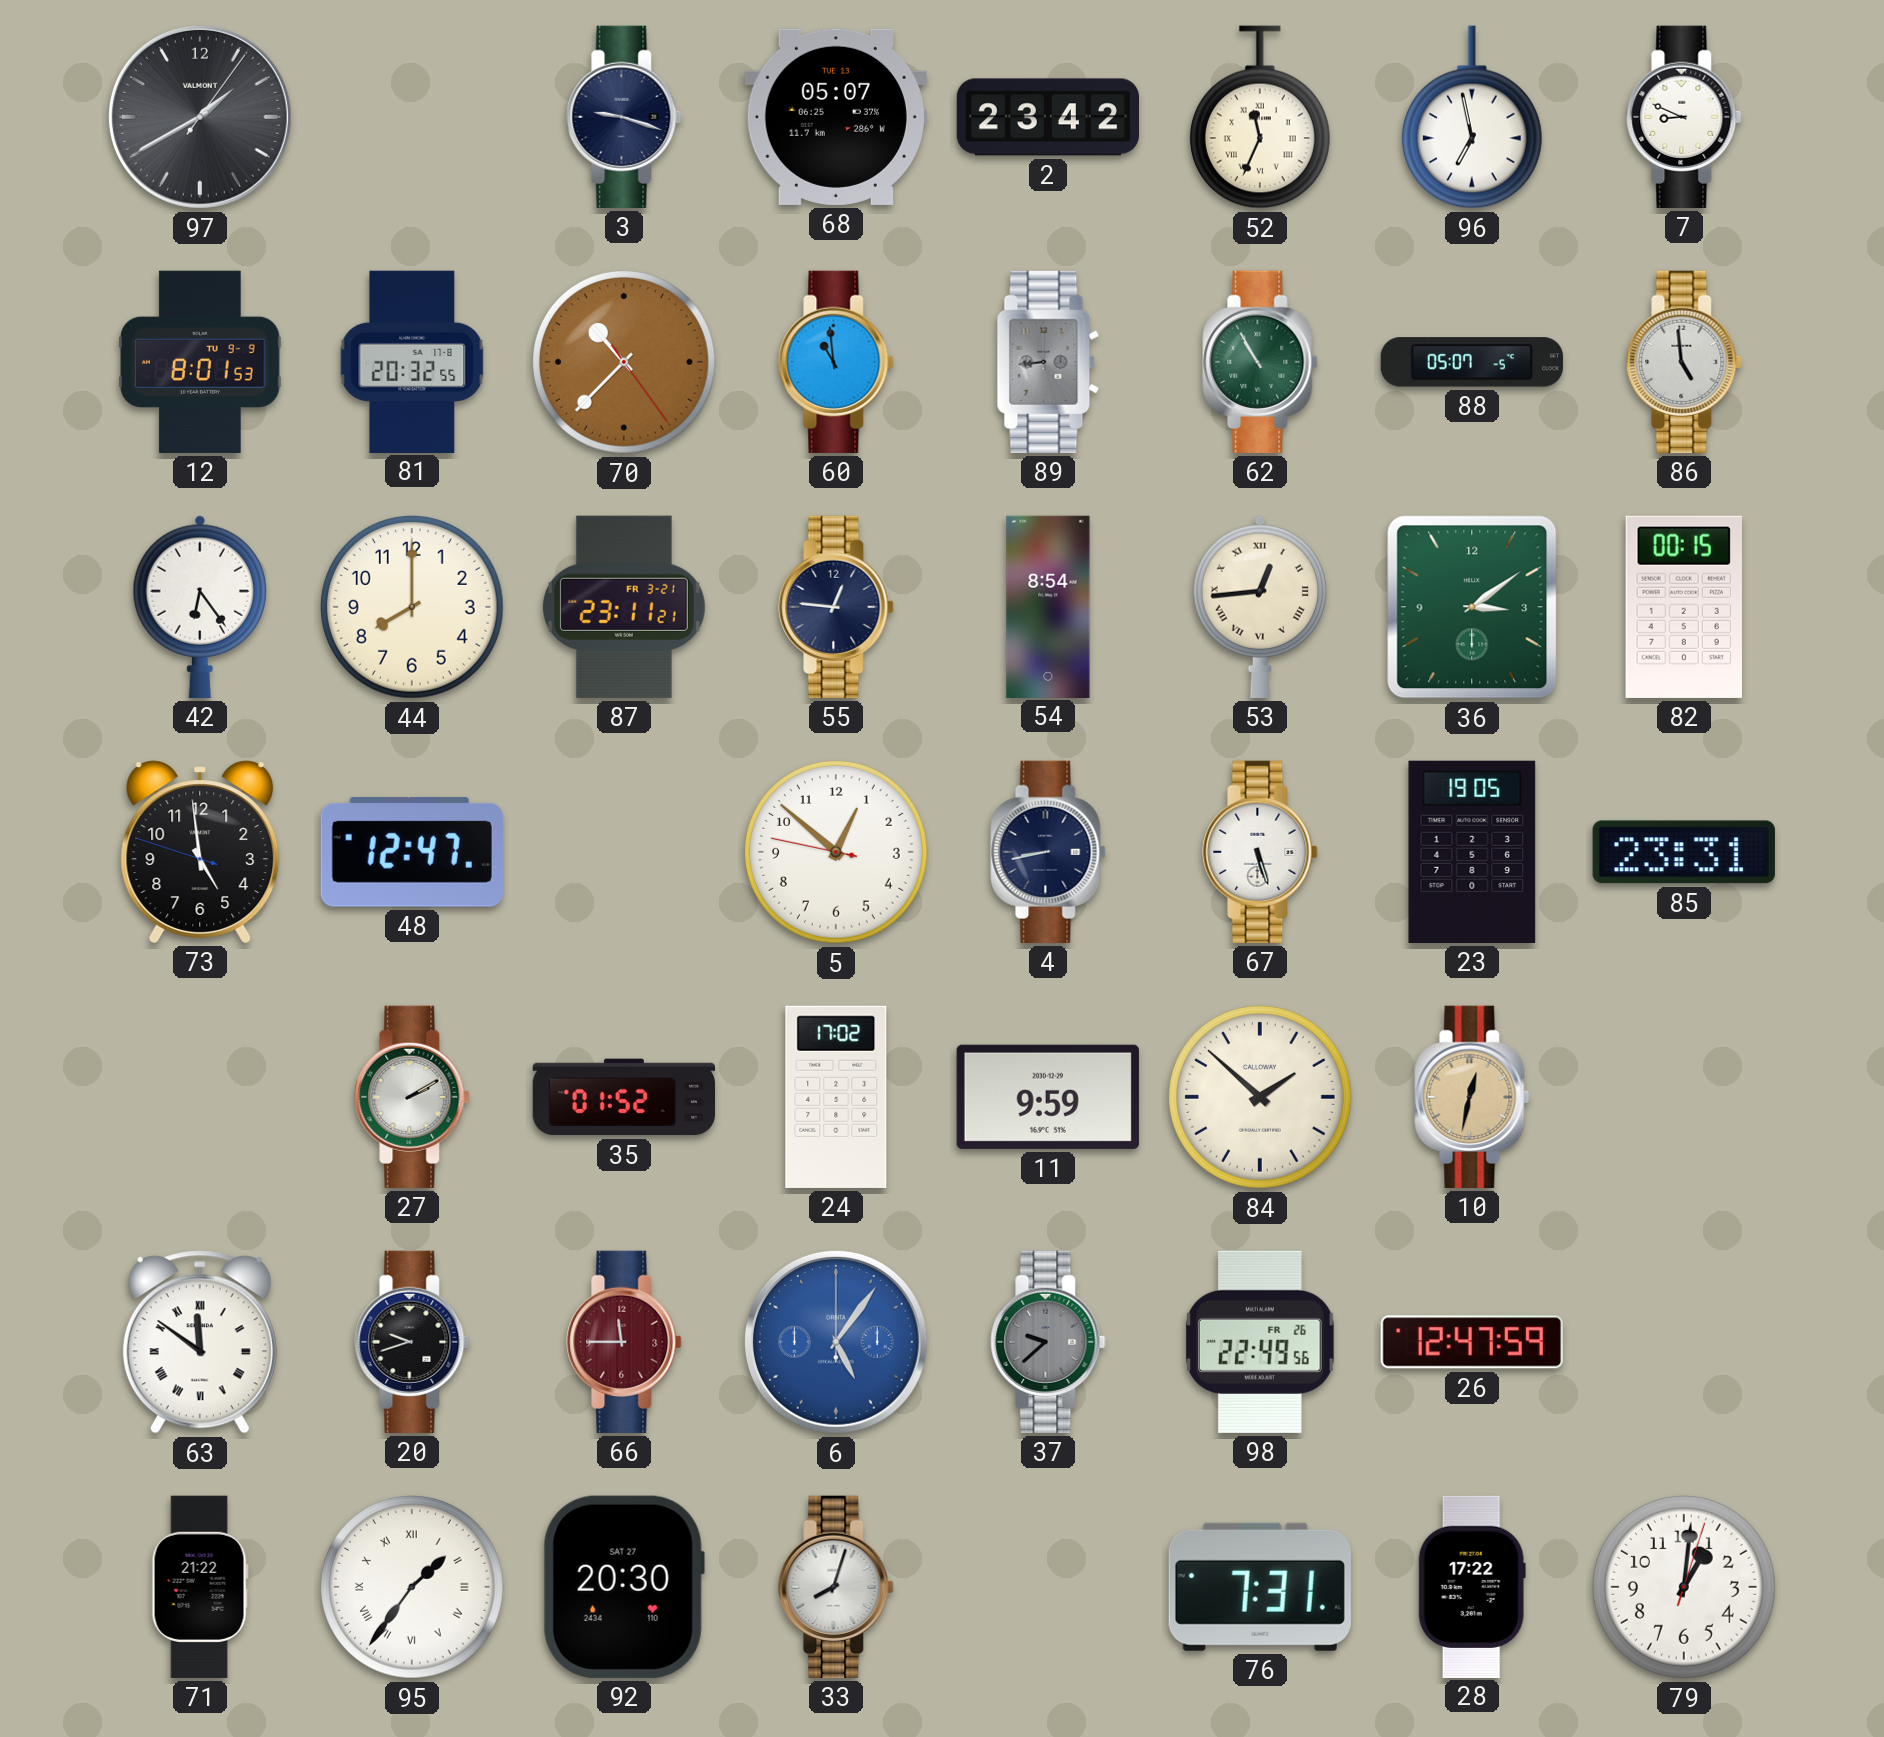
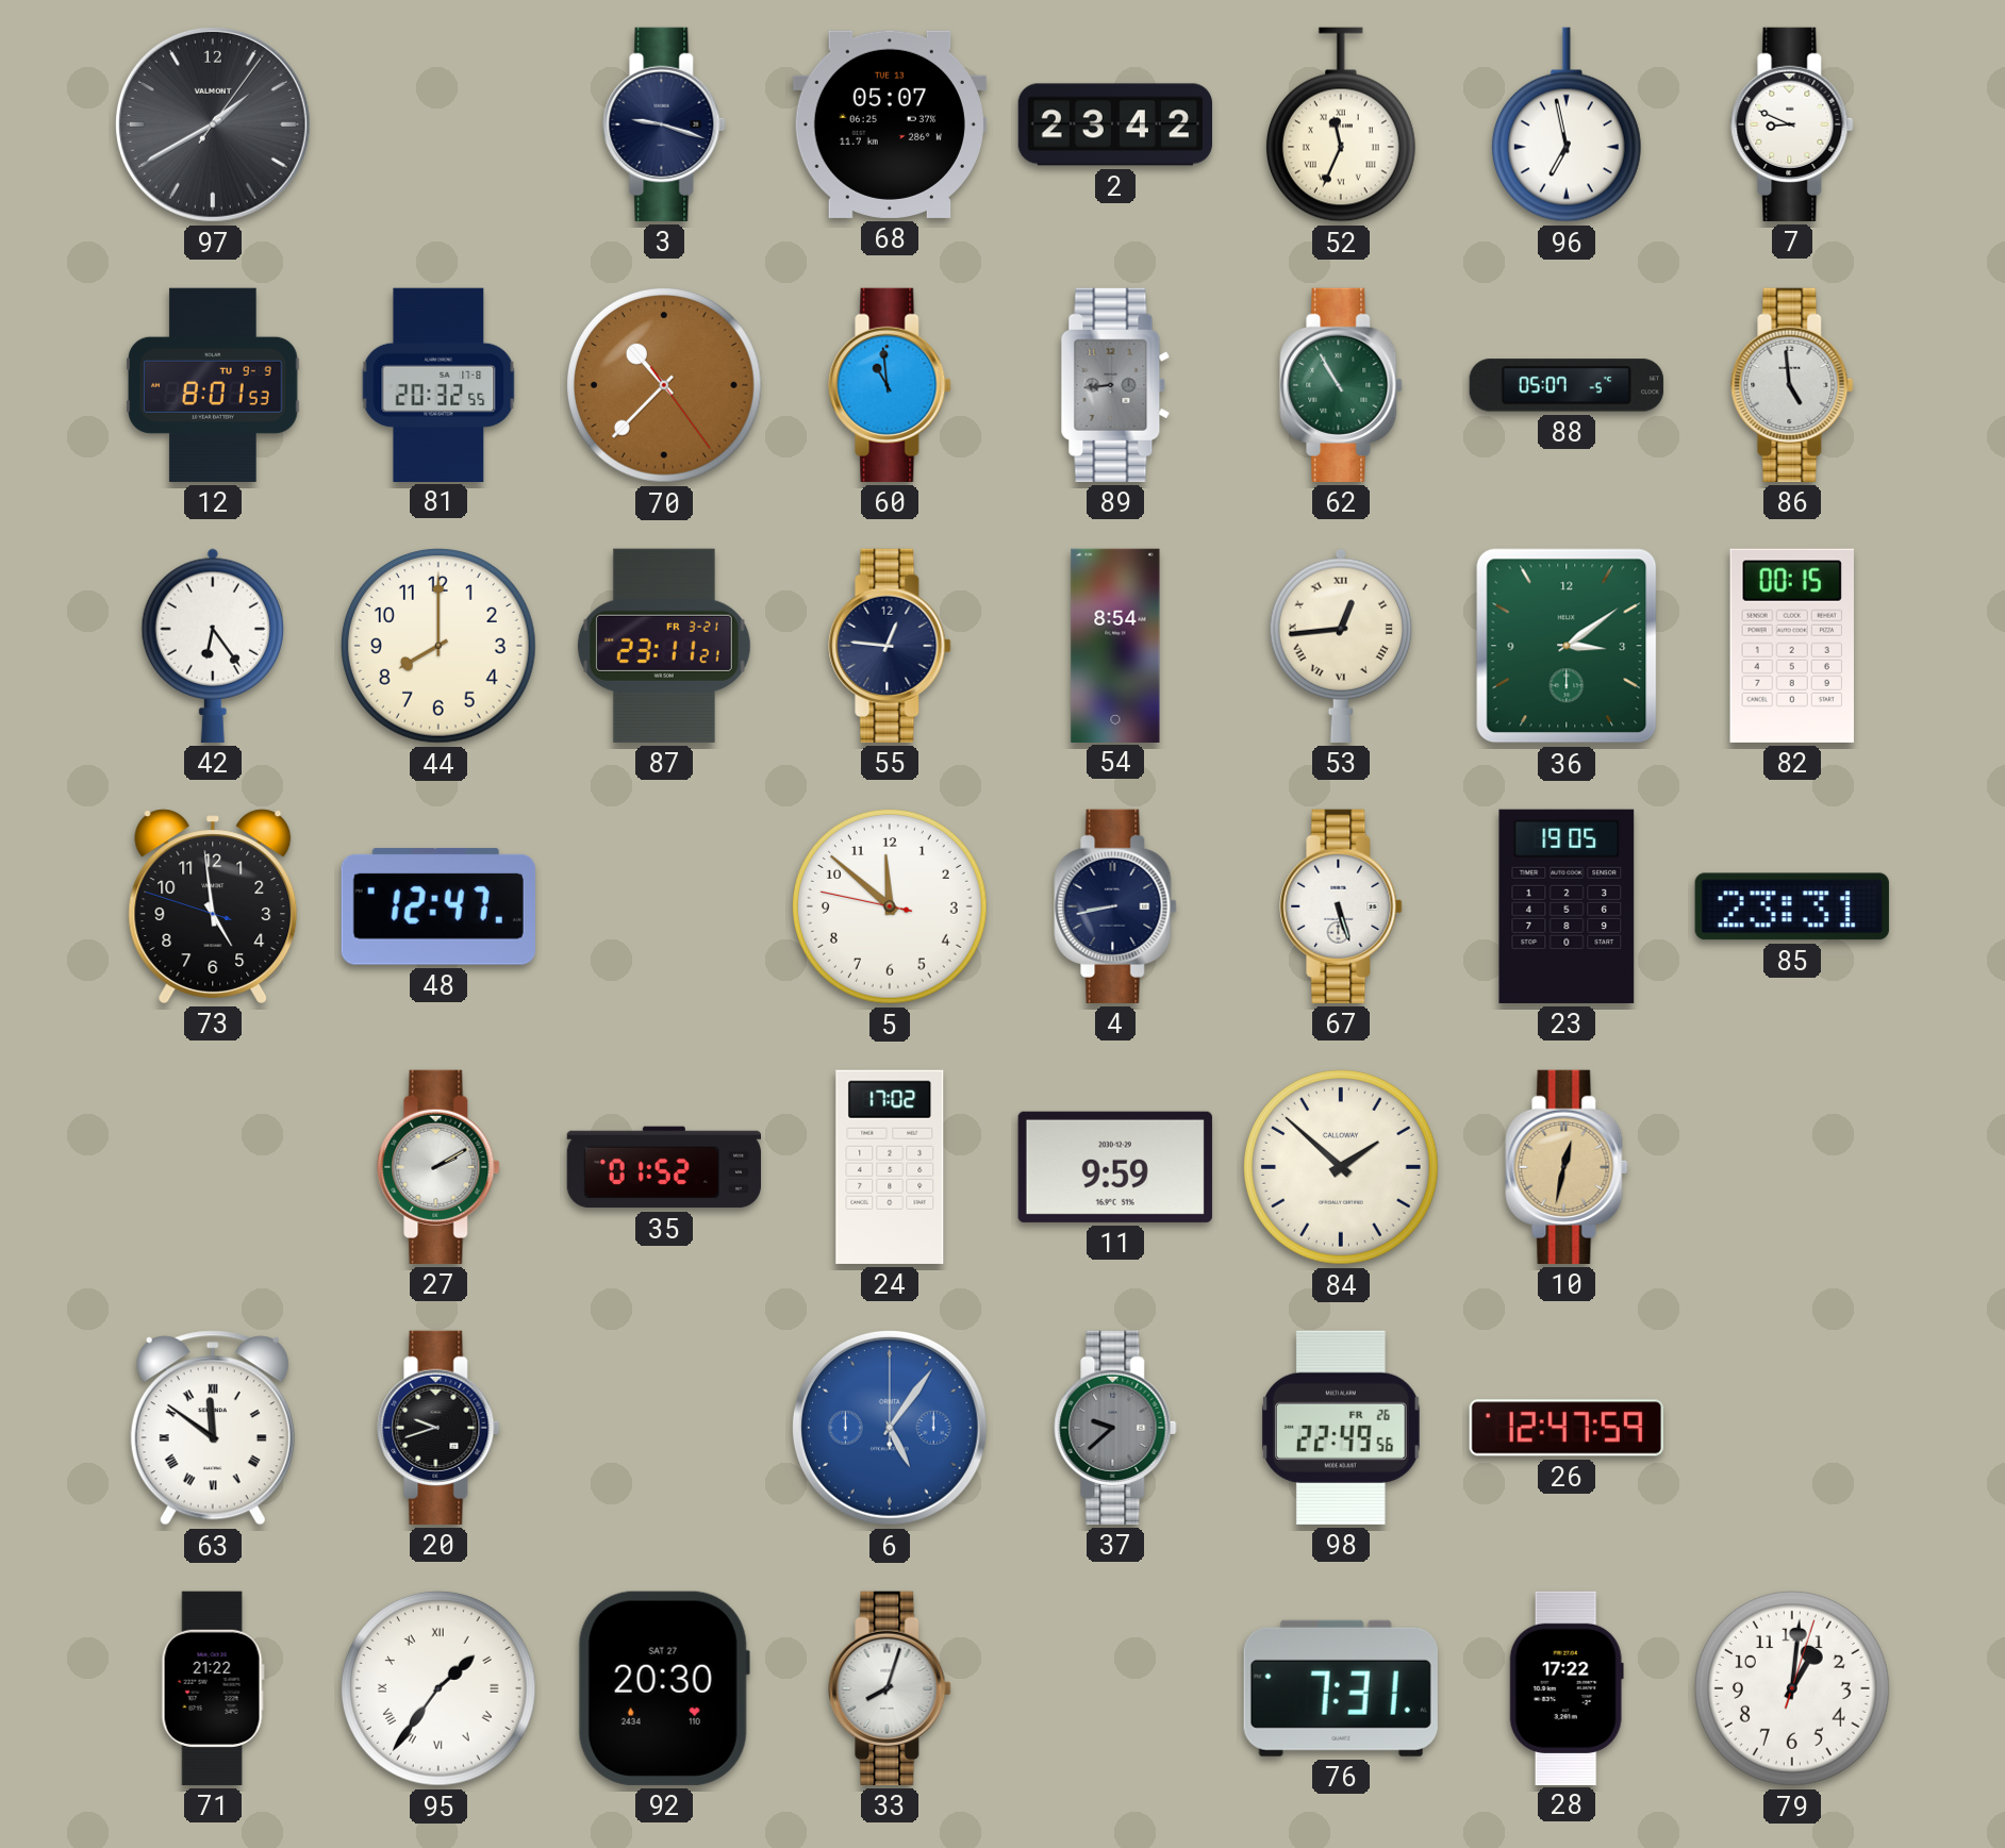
5: 12:51 -> 11:51 (891, 908)
66: 11:45 -> none (624, 1342)
